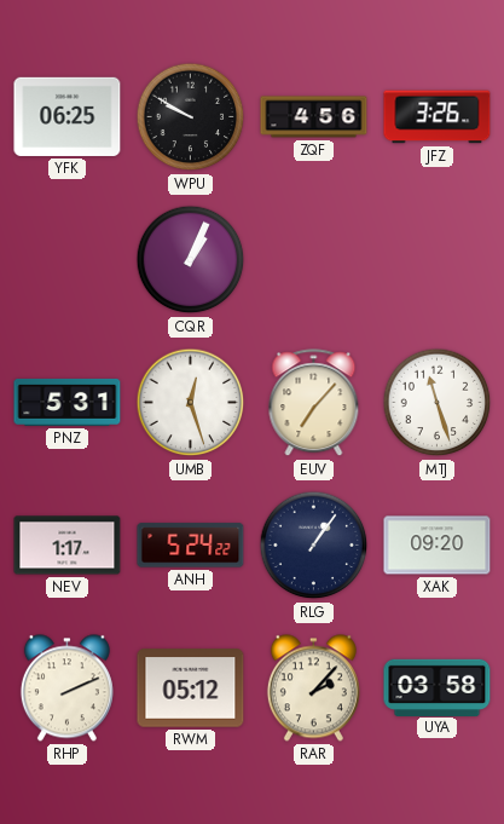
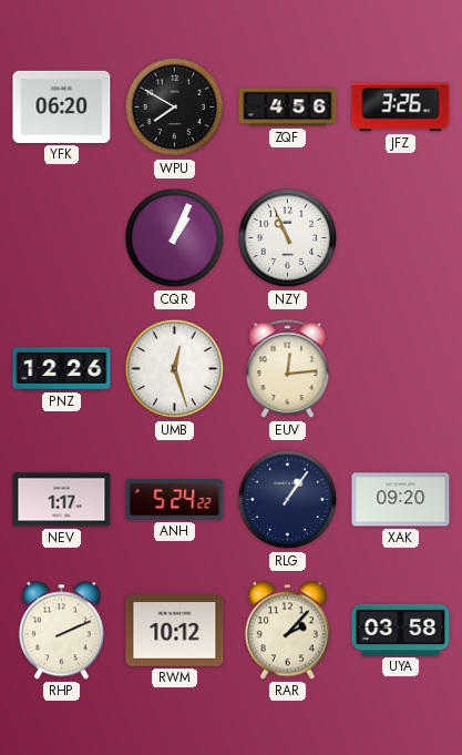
YFK: 06:25 -> 06:20 (62, 106)
WPU: 9:50 -> 7:50 (175, 108)
NZY: none -> 10:56 (288, 238)
PNZ: 5:31 -> 12:26 (62, 368)
EUV: 7:07 -> 12:14 (288, 369)
MTJ: 11:27 -> none (438, 403)
RWM: 05:12 -> 10:12 (175, 631)
